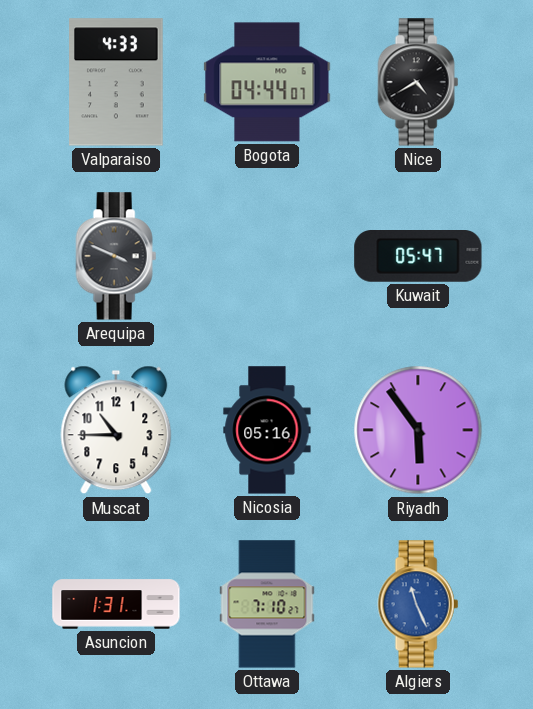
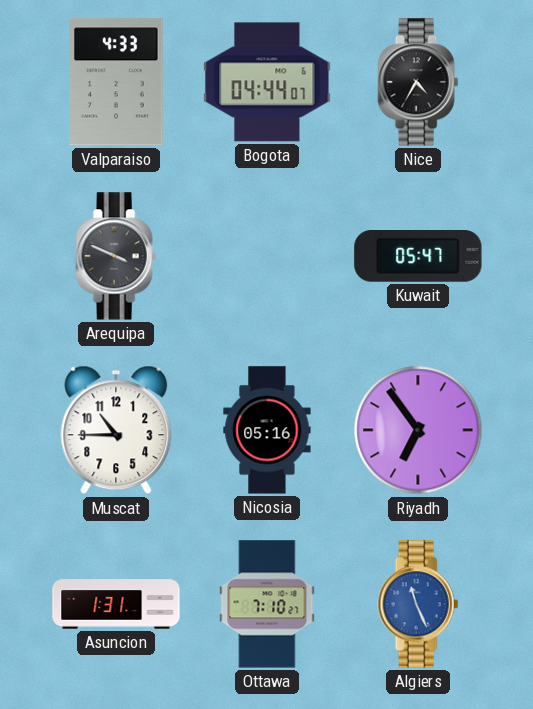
Nice: 4:40 -> 4:35 (418, 82)
Riyadh: 5:54 -> 6:54 (418, 430)
